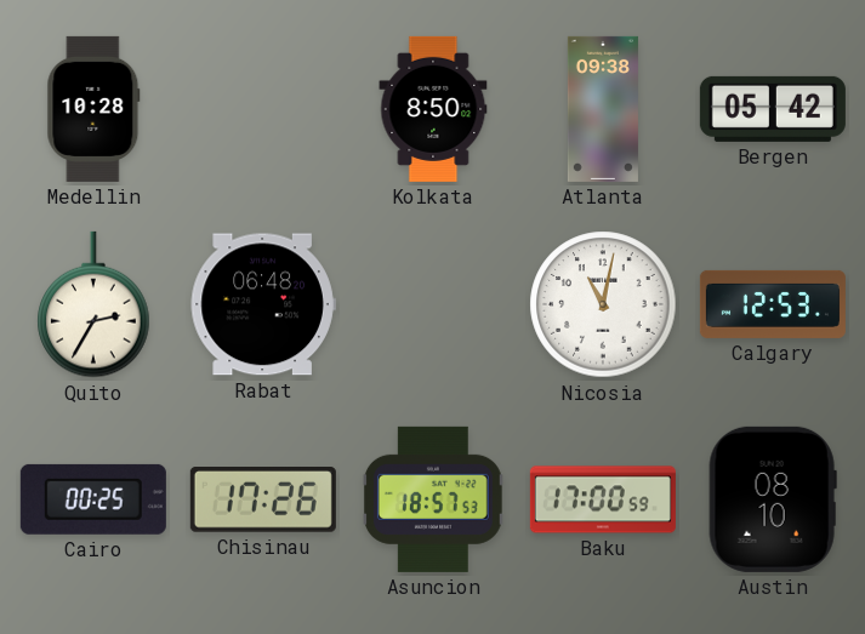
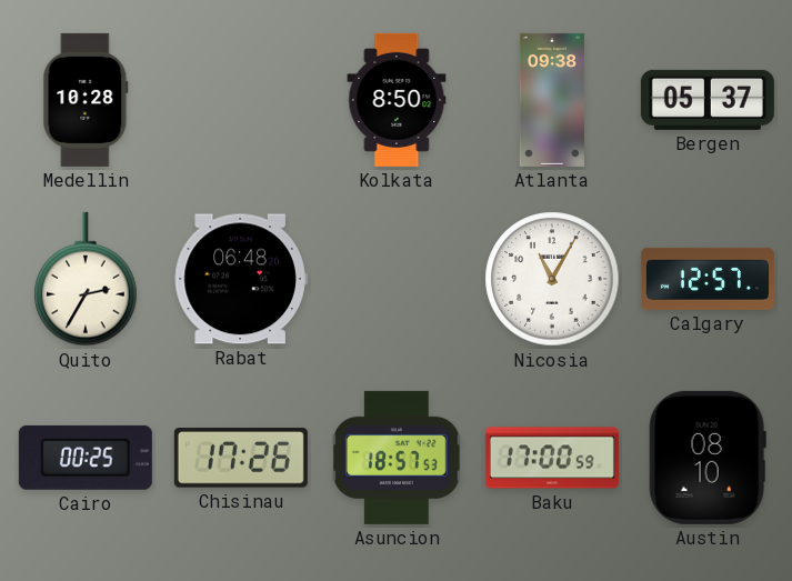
Bergen: 05:42 -> 05:37 (708, 100)
Nicosia: 11:02 -> 11:05 (552, 279)
Calgary: 12:53 -> 12:57 (708, 279)
